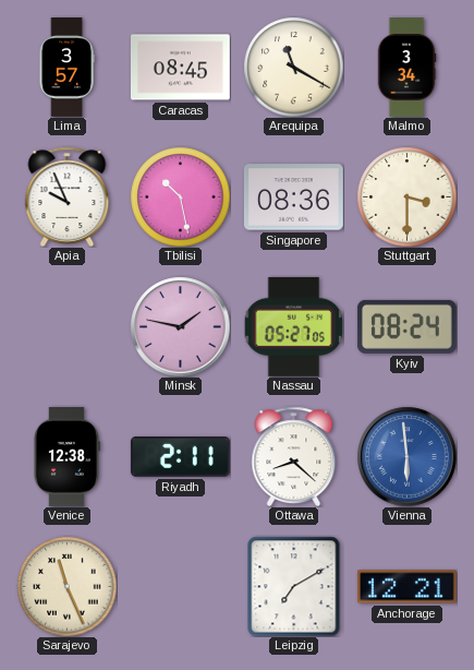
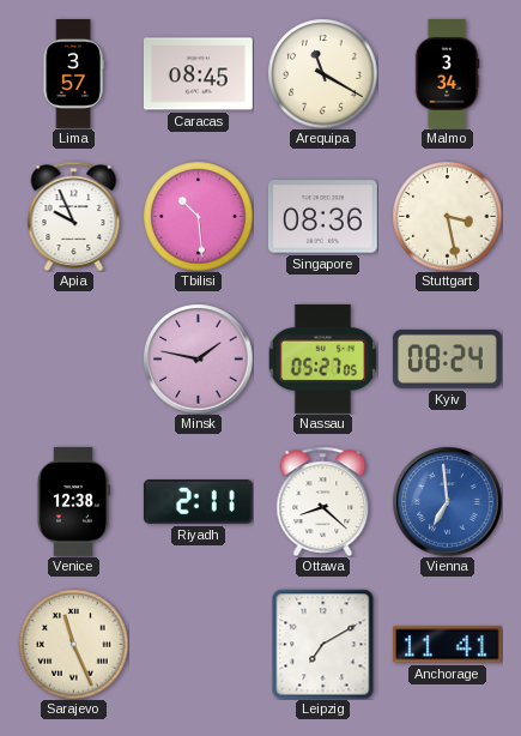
Tbilisi: 10:28 -> 10:29 (198, 216)
Stuttgart: 3:30 -> 3:28 (447, 216)
Vienna: 5:59 -> 6:59 (447, 501)
Anchorage: 12:21 -> 11:41 (447, 645)
